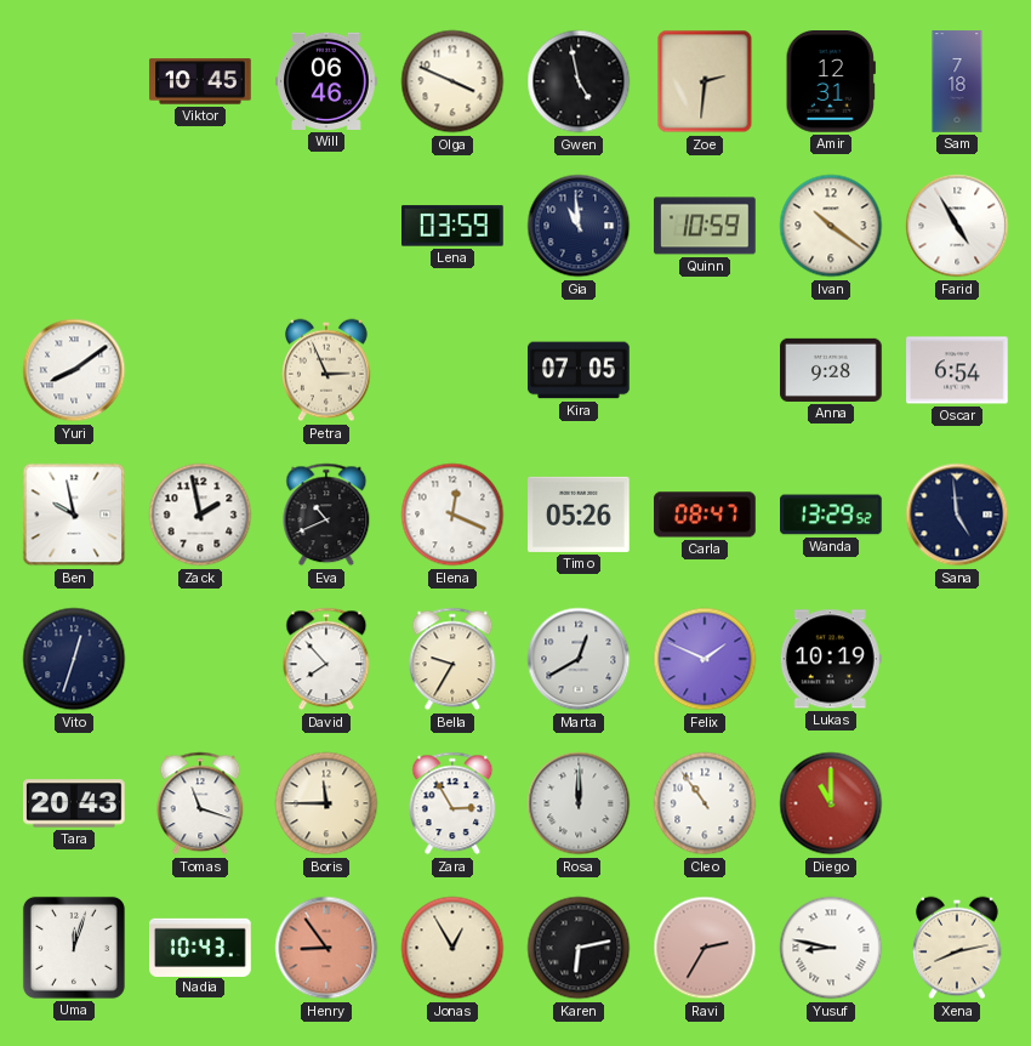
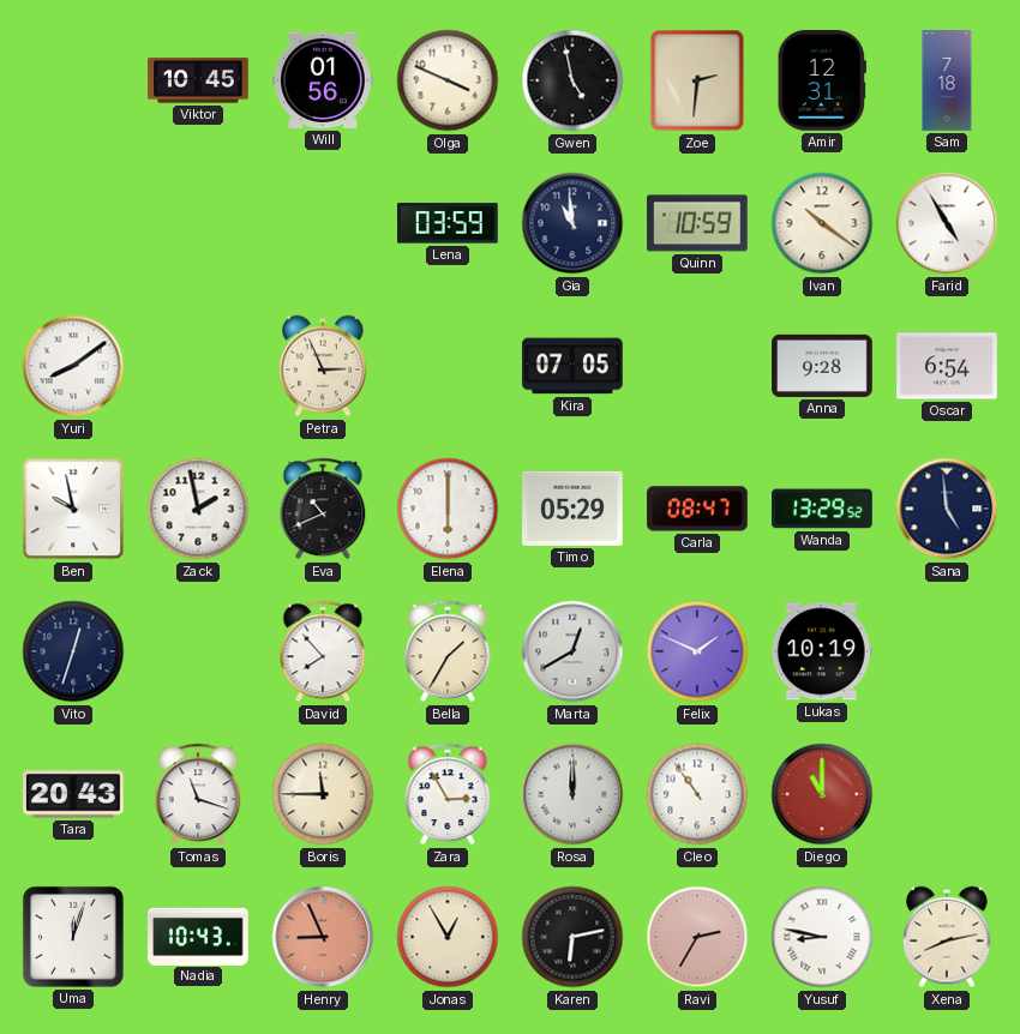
Will: 06:46 -> 01:56 (323, 80)
Elena: 12:19 -> 6:00 (448, 509)
Timo: 05:26 -> 05:29 (572, 509)
Bella: 9:35 -> 1:35 (448, 651)
Henry: 8:54 -> 8:56 (323, 937)
